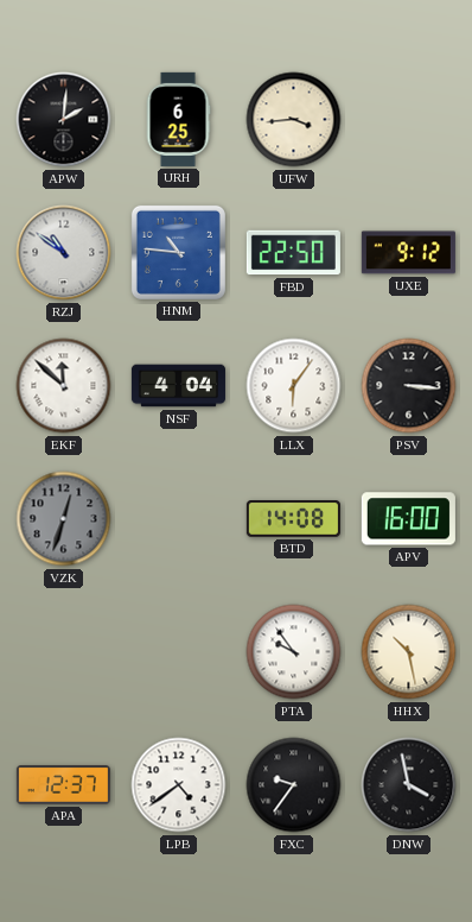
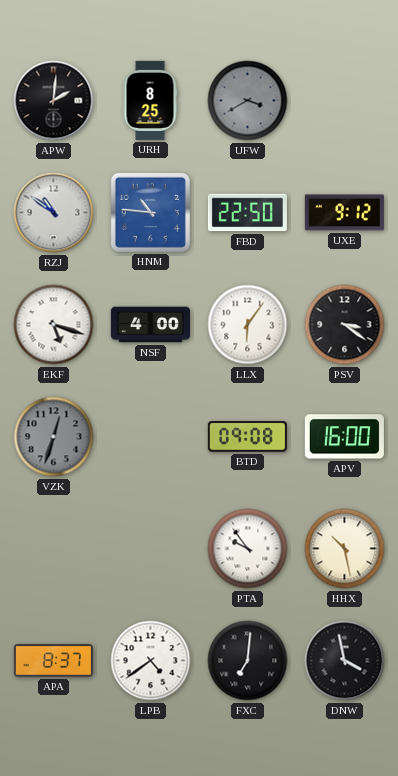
URH: 6:25 -> 8:25 (150, 100)
UFW: 3:44 -> 3:40 (248, 101)
UFW dial: cream -> grey (248, 101)
EKF: 11:52 -> 5:18 (54, 325)
NSF: 4:04 -> 4:00 (150, 325)
PSV: 3:16 -> 3:21 (345, 325)
BTD: 14:08 -> 09:08 (247, 437)
APA: 12:37 -> 8:37 (53, 661)
FXC: 9:36 -> 7:01 (248, 661)
